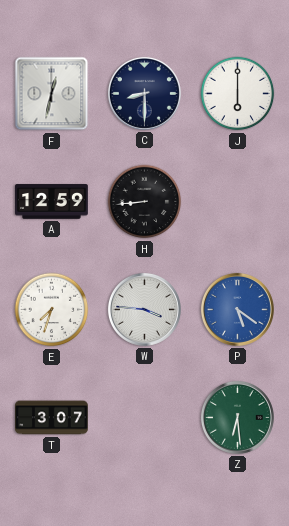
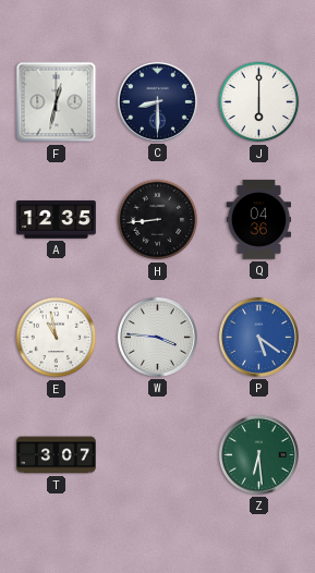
A: 12:59 -> 12:35 (57, 220)
Q: none -> 04:36 (259, 220)
E: 7:33 -> 10:58 (57, 338)
